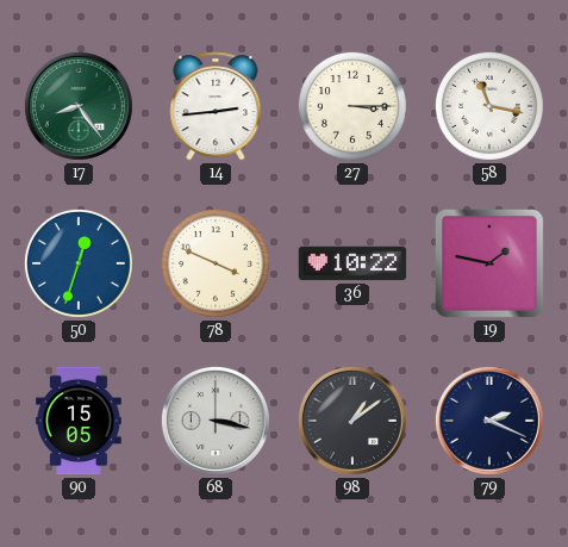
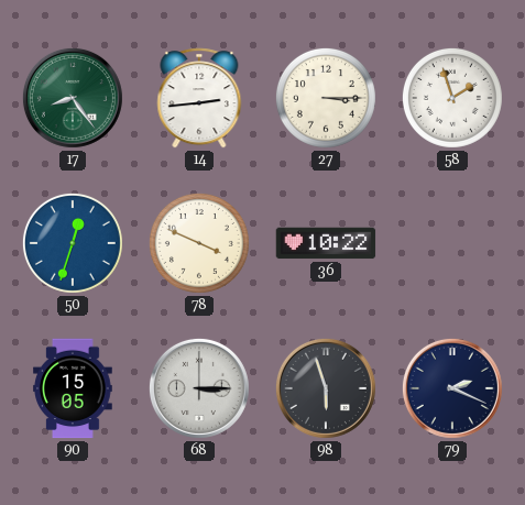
58: 11:17 -> 1:57 (452, 98)
19: 1:47 -> none (489, 263)
68: 3:17 -> 3:15 (199, 388)
98: 1:09 -> 5:57 (326, 388)
